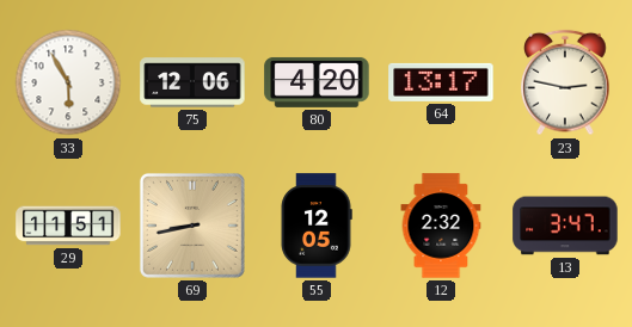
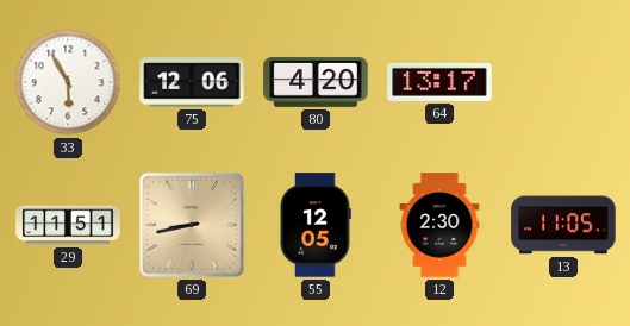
23: 2:47 -> none (565, 82)
12: 2:32 -> 2:30 (439, 225)
13: 3:47 -> 11:05 (563, 225)
